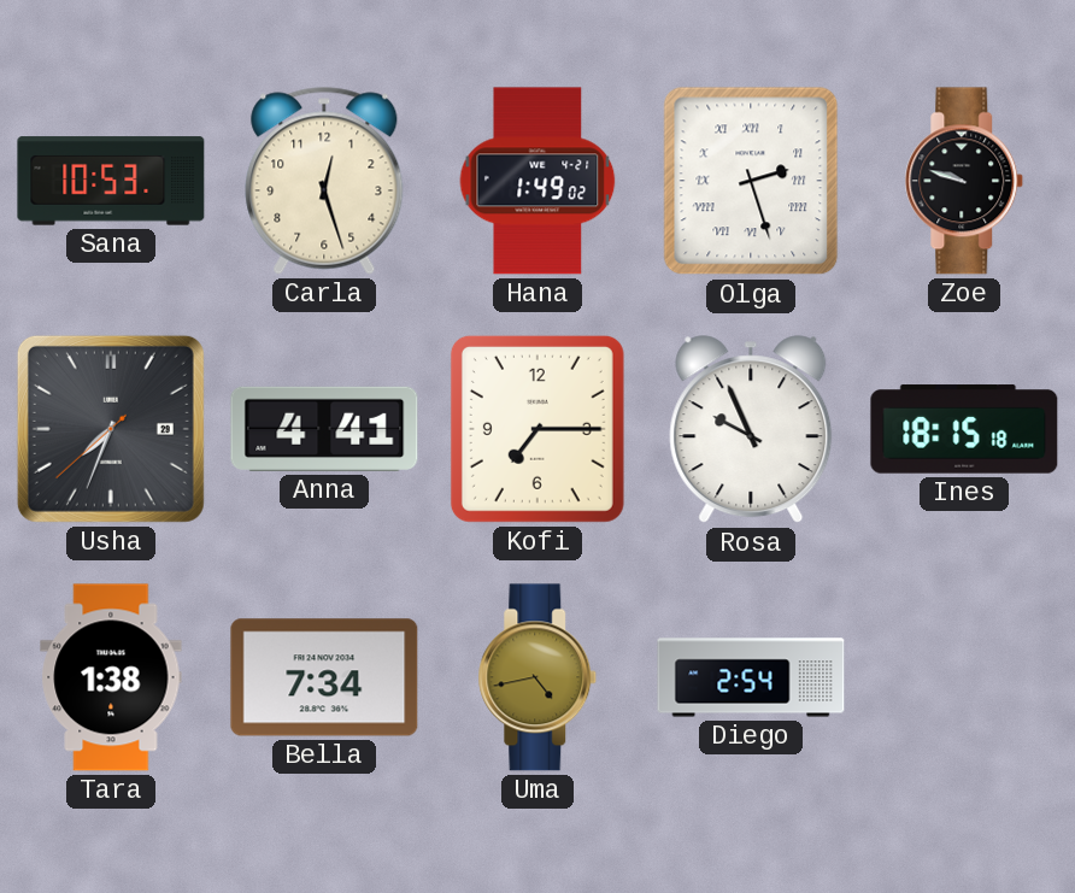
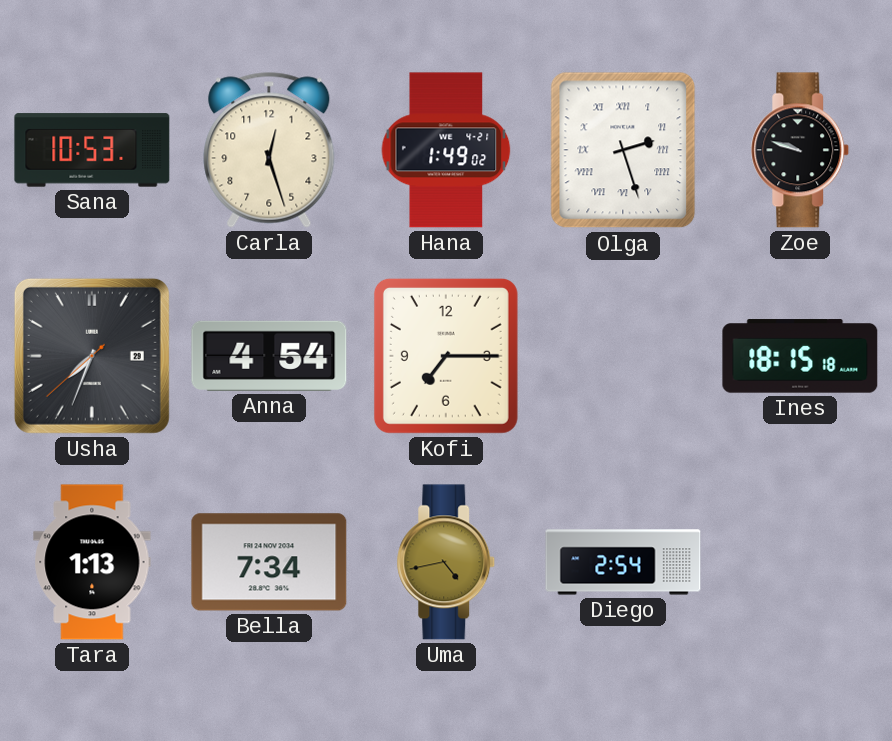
Anna: 4:41 -> 4:54 (269, 356)
Rosa: 9:56 -> none (751, 430)
Tara: 1:38 -> 1:13 (92, 562)
